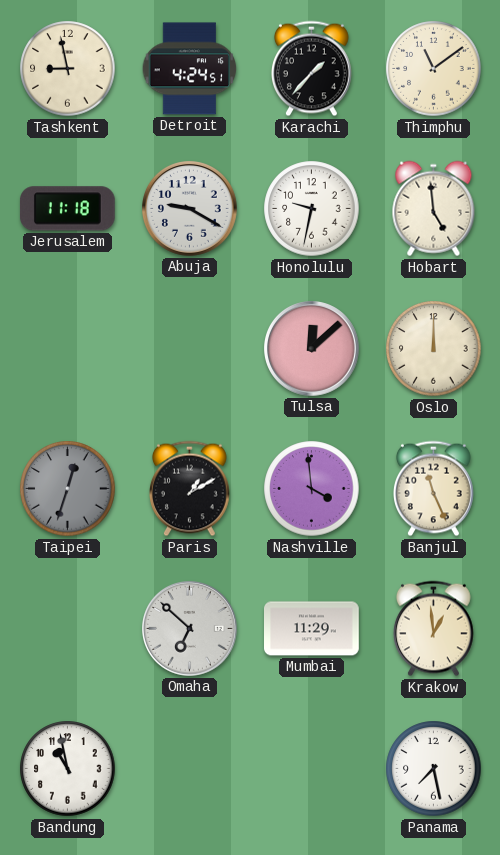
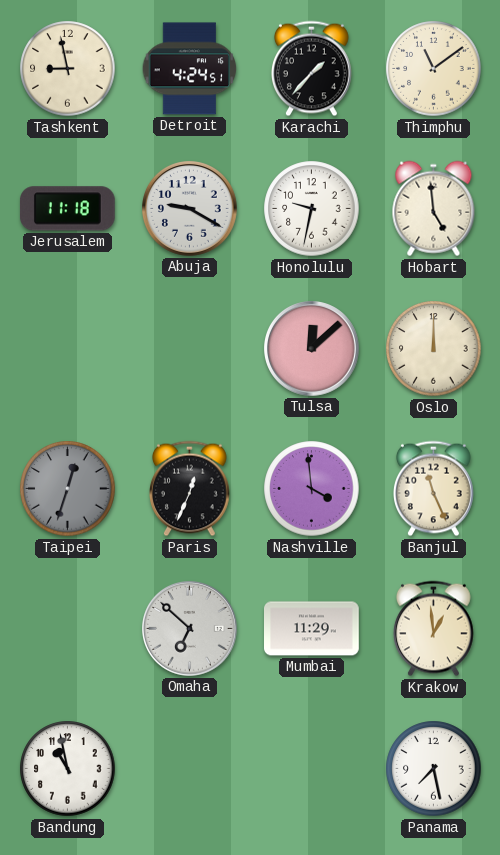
Paris: 1:10 -> 12:34 (190, 489)
